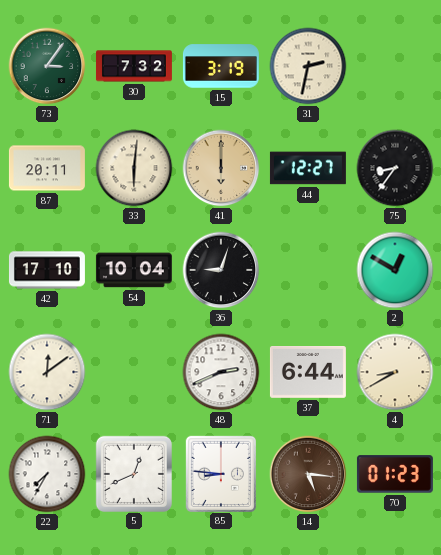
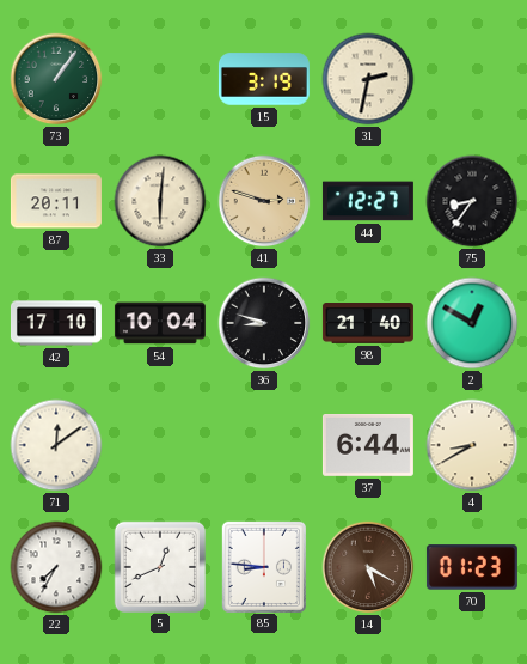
73: 3:06 -> 1:06 (56, 79)
30: 7:32 -> none (134, 66)
41: 6:00 -> 2:48 (264, 201)
36: 9:03 -> 8:48 (264, 323)
98: none -> 21:40 (368, 324)
48: 2:41 -> none (221, 372)
14: 5:16 -> 5:20 (368, 567)
